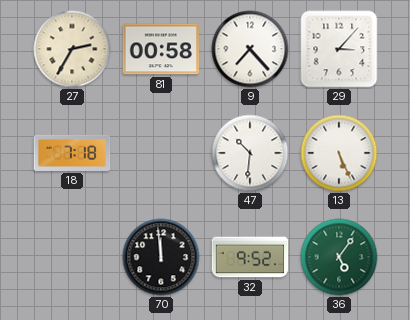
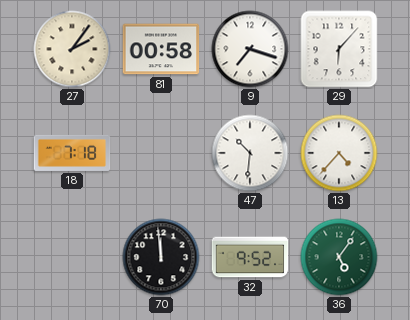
27: 2:35 -> 2:06 (72, 49)
9: 7:23 -> 7:18 (250, 49)
29: 3:07 -> 6:07 (339, 49)
13: 5:26 -> 4:37 (339, 153)
